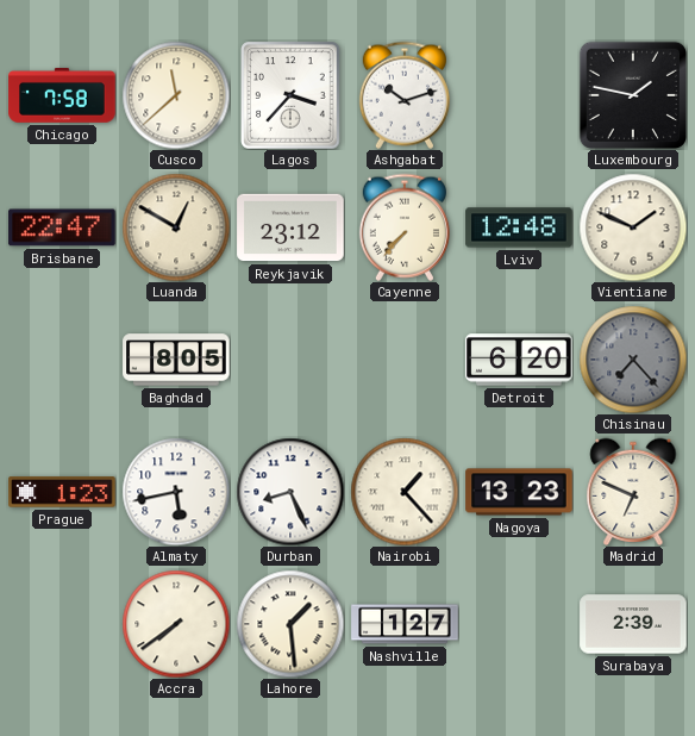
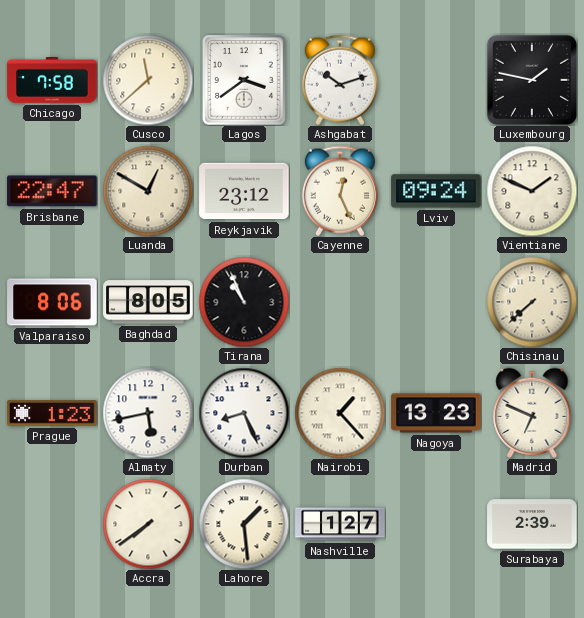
Lagos: 3:37 -> 3:39 (244, 80)
Cayenne: 7:37 -> 12:26 (340, 191)
Lviv: 12:48 -> 09:24 (436, 191)
Valparaiso: none -> 8:06 (52, 302)
Tirana: none -> 10:56 (244, 302)
Detroit: 6:20 -> none (519, 360)
Chisinau: 7:23 -> 7:38 (532, 302)
Chisinau dial: grey -> cream (532, 302)
